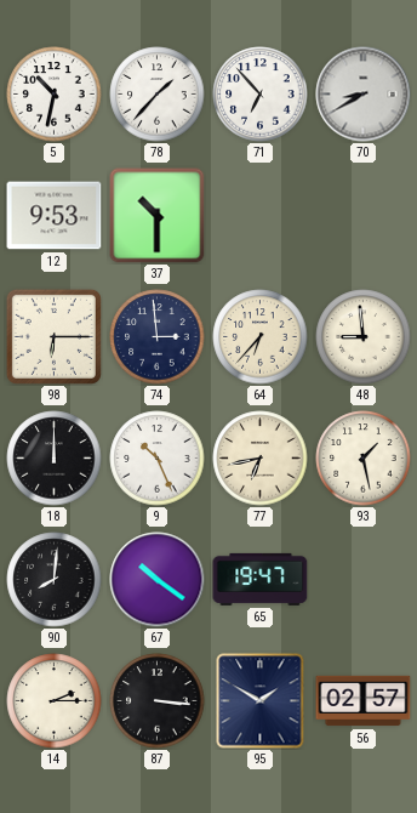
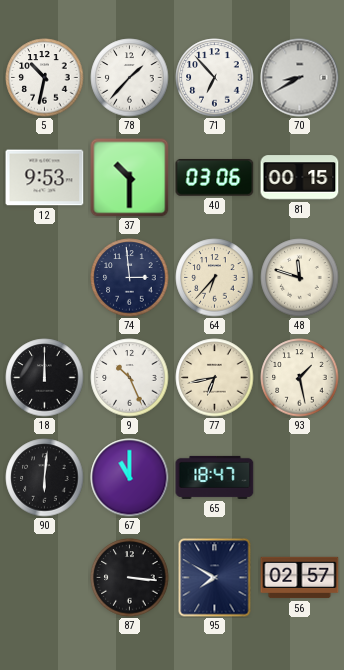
40: none -> 03:06 (215, 177)
81: none -> 00:15 (300, 178)
98: 6:15 -> none (53, 336)
48: 8:59 -> 11:48 (300, 278)
90: 8:01 -> 6:01 (45, 478)
67: 10:21 -> 11:00 (130, 478)
65: 19:47 -> 18:47 (215, 477)
14: 2:15 -> none (55, 701)
95: 1:50 -> 7:50 (215, 578)
